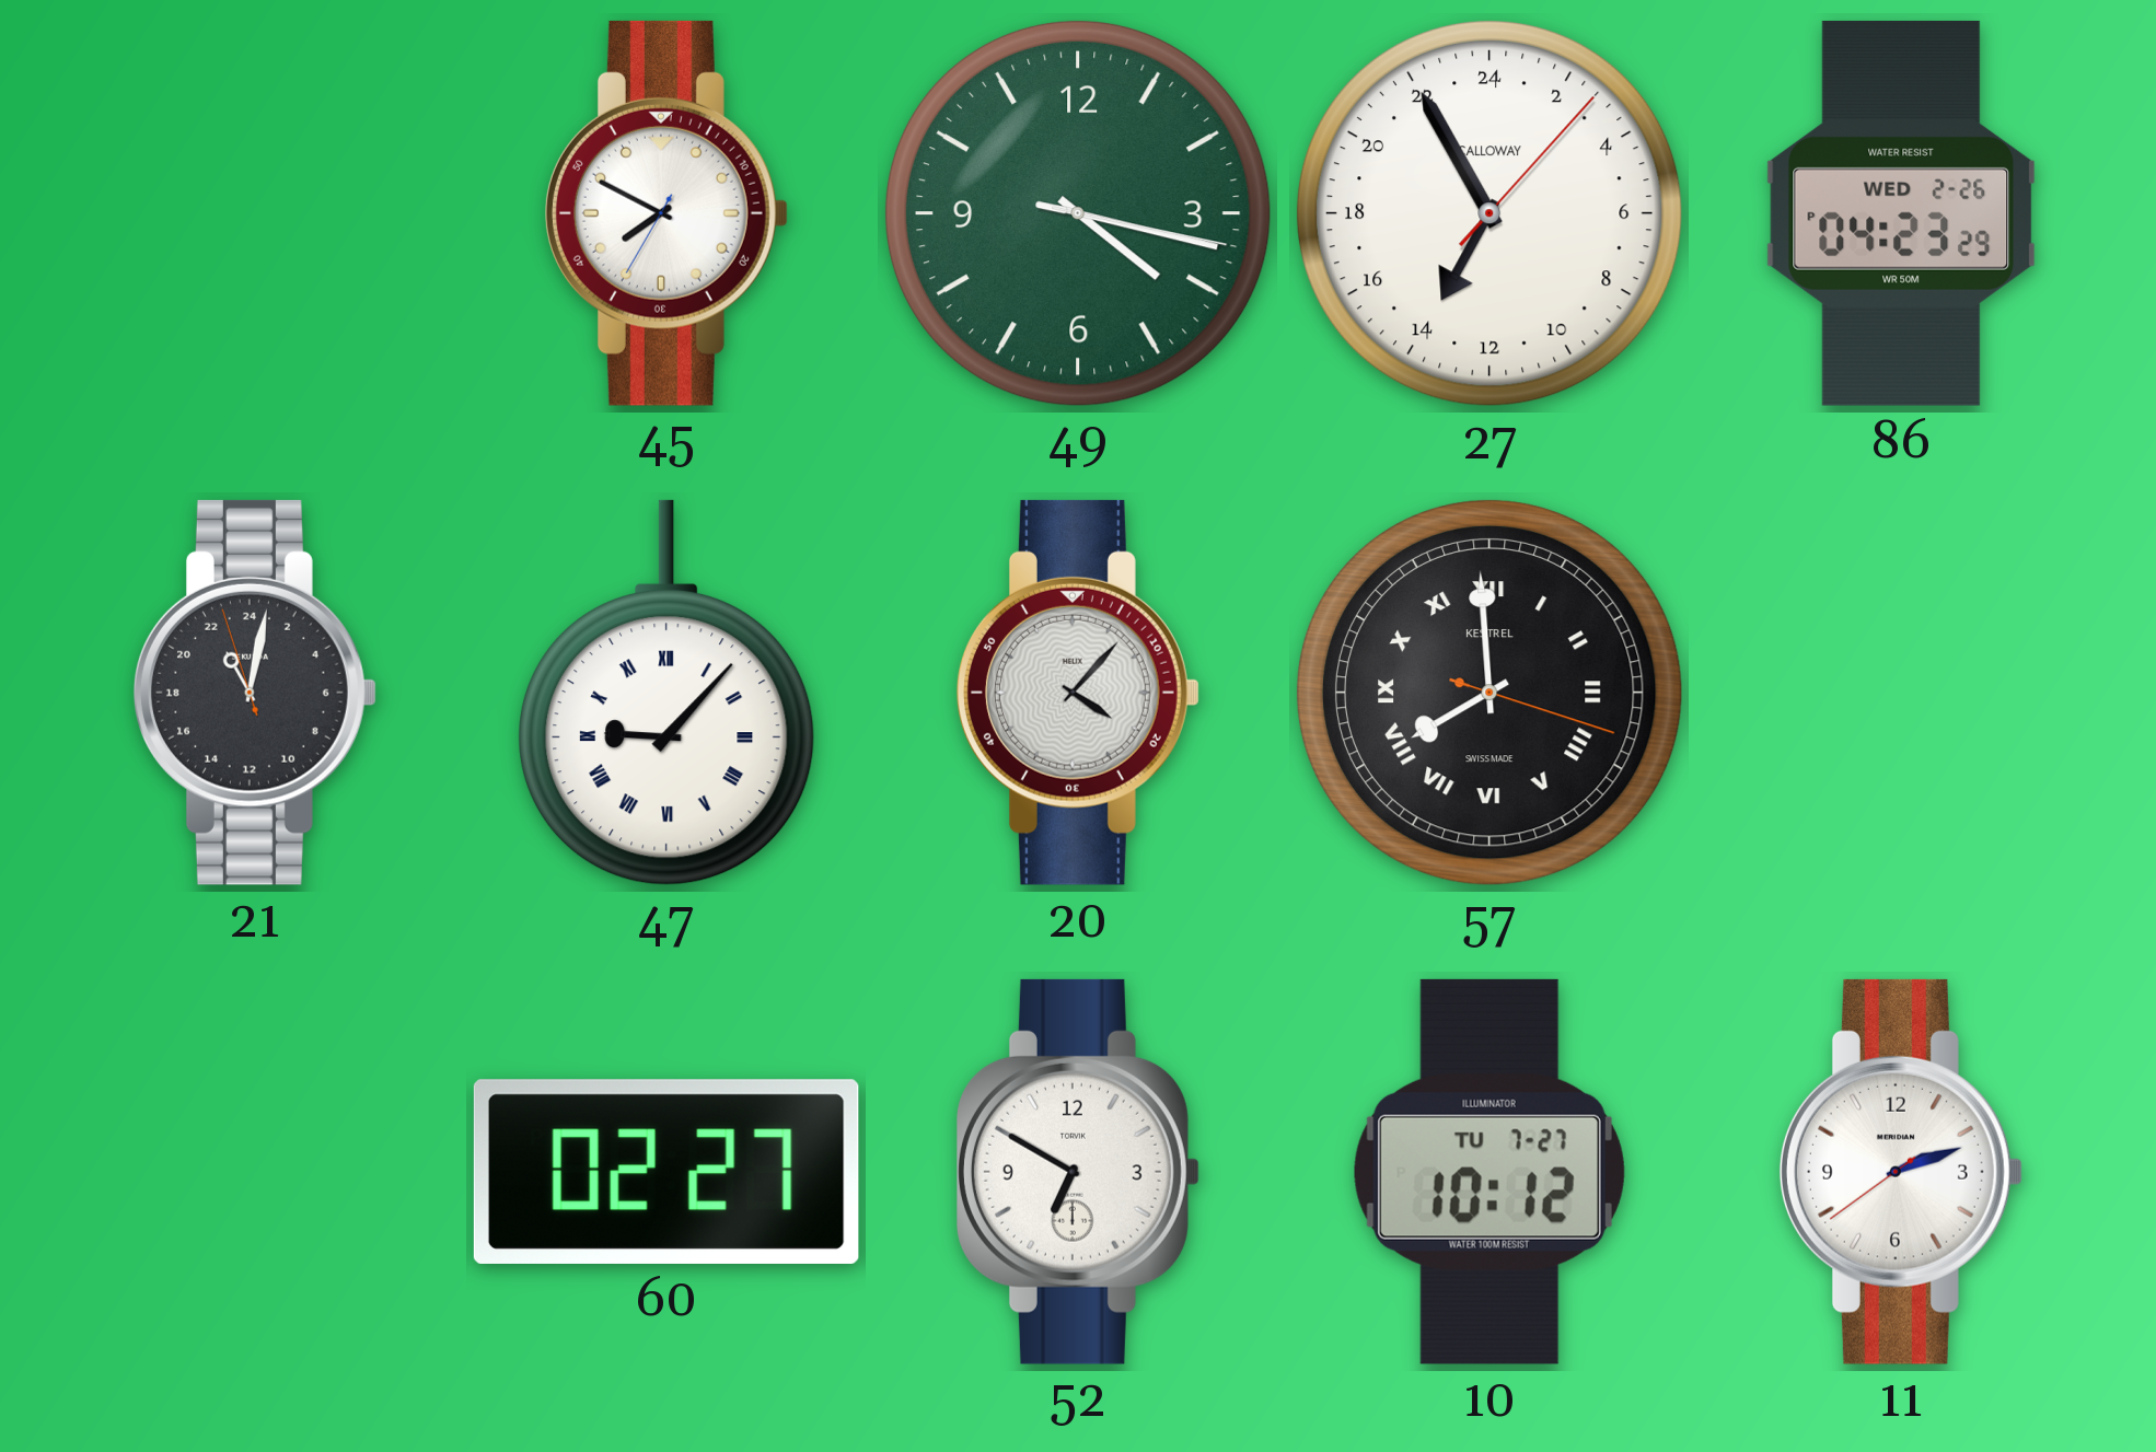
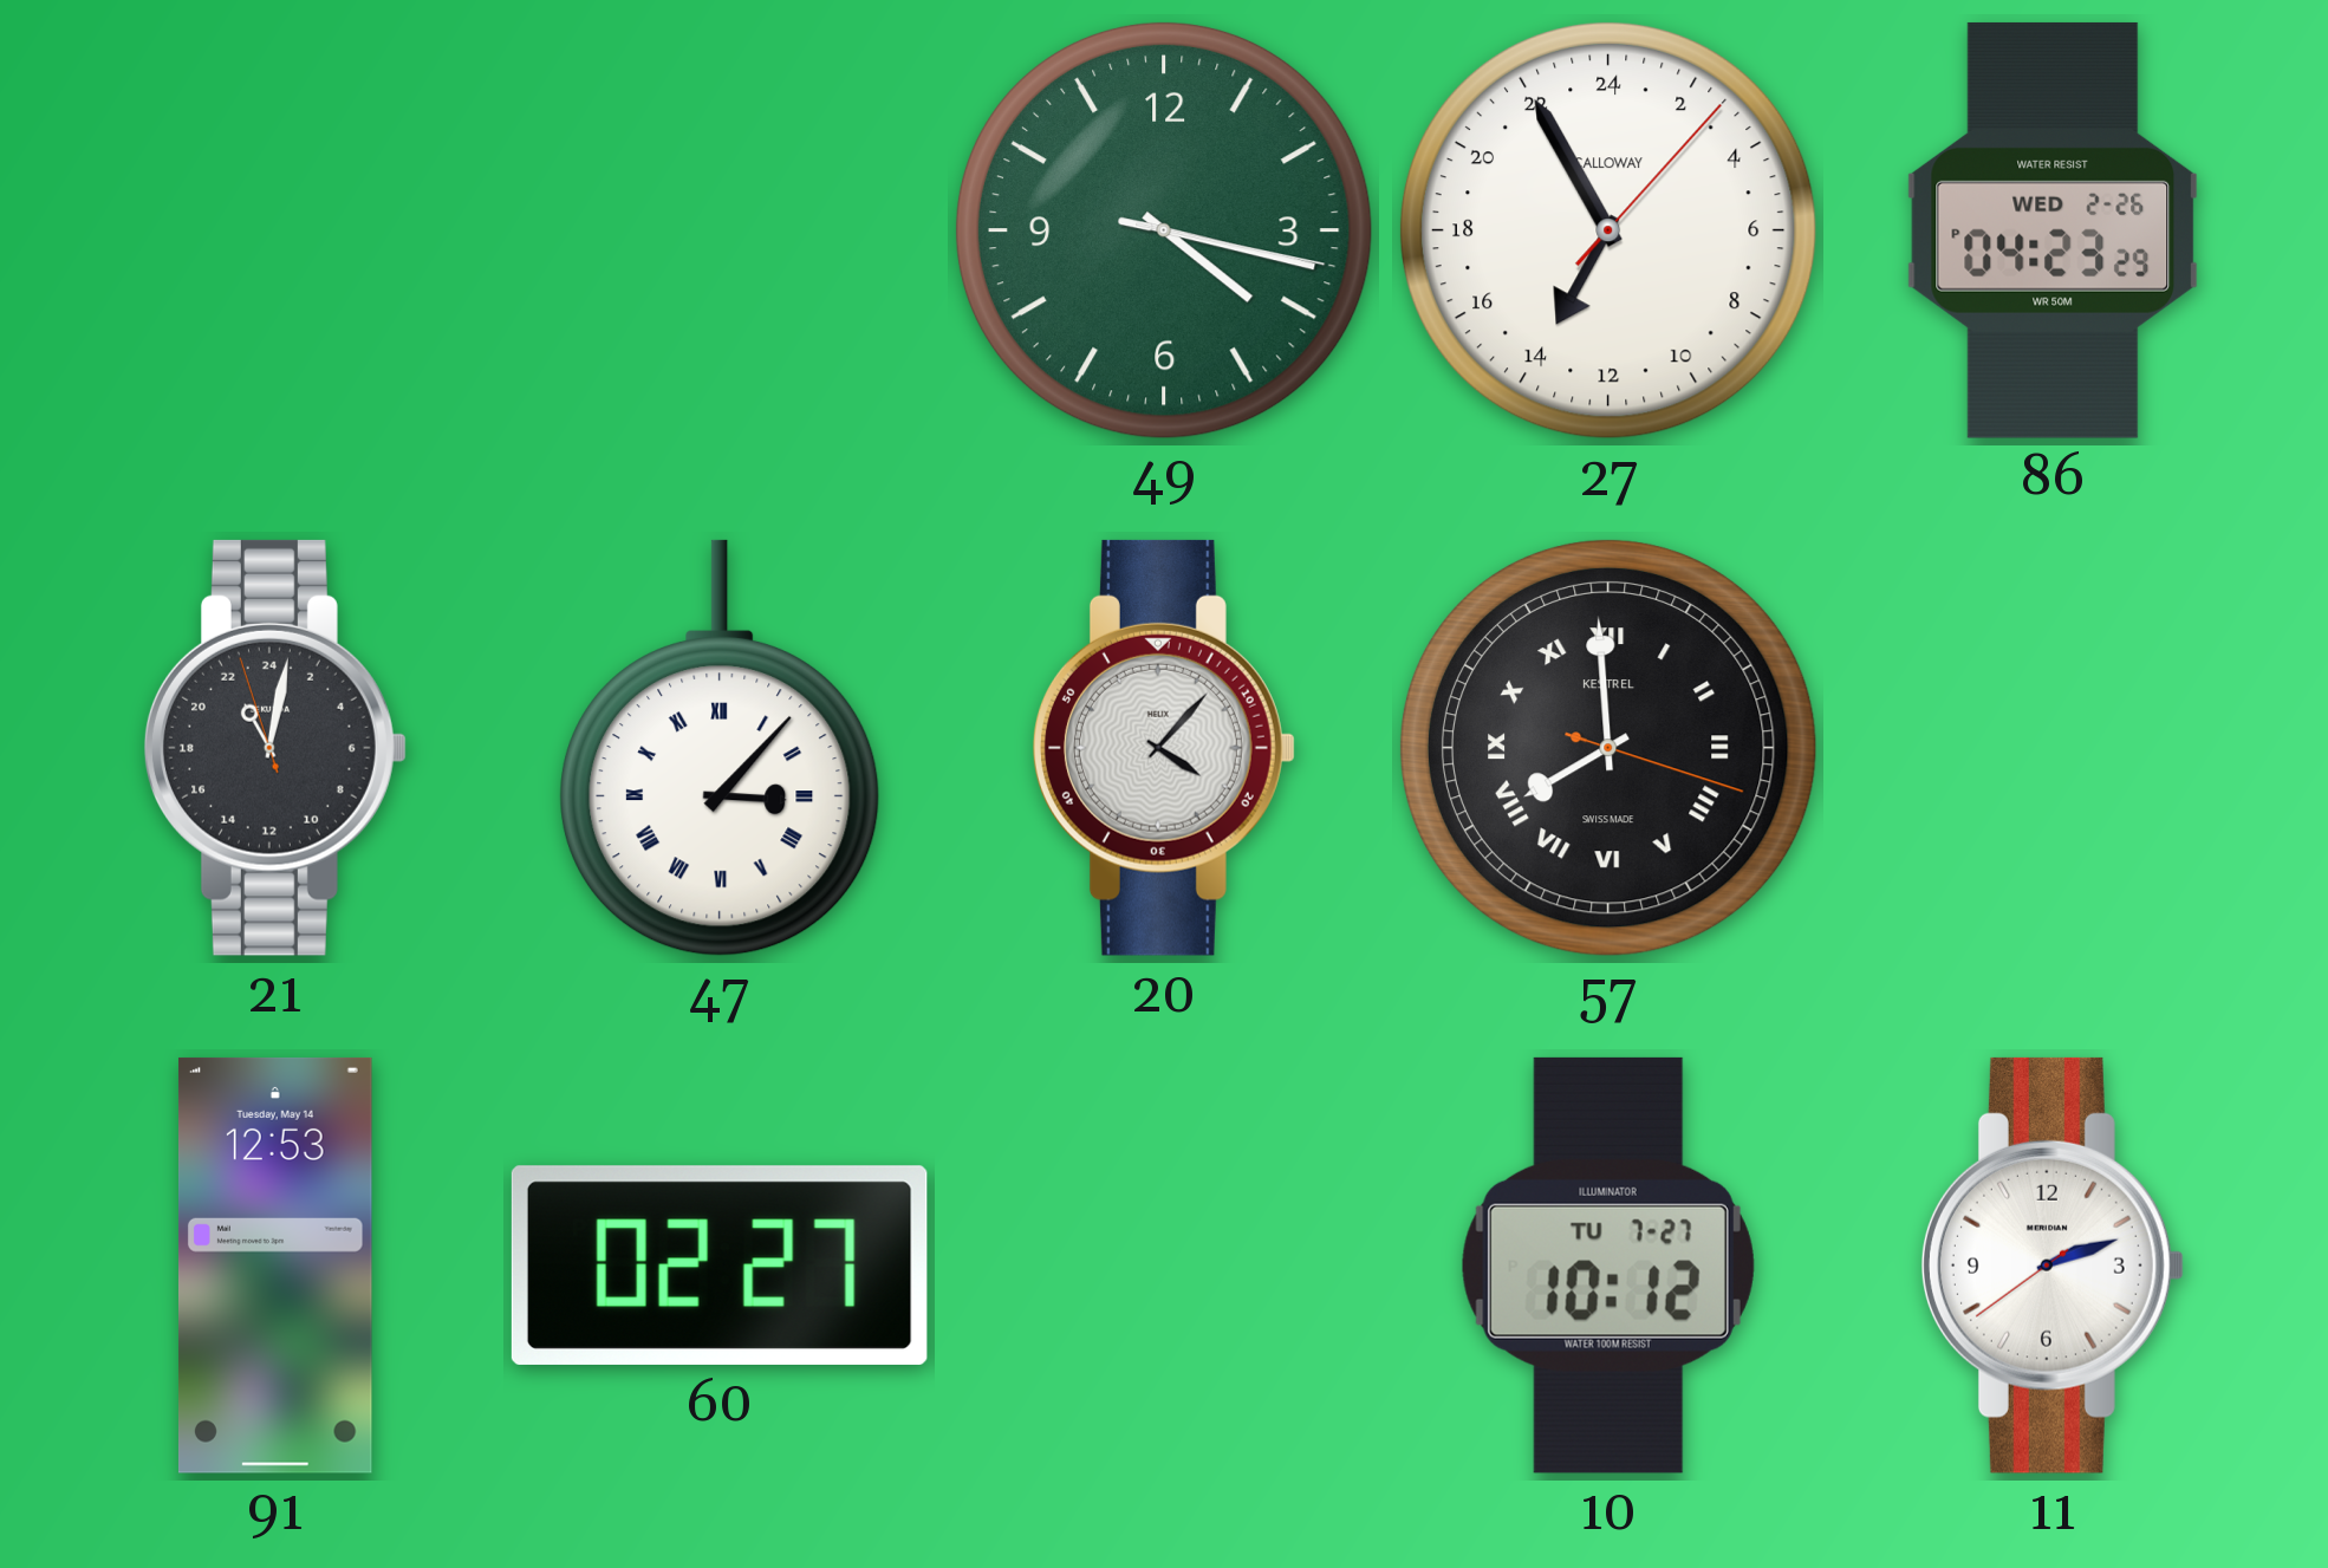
45: 7:49 -> none (666, 213)
47: 9:07 -> 3:07 (720, 748)
91: none -> 12:53 (275, 1266)
52: 6:50 -> none (1078, 1172)
